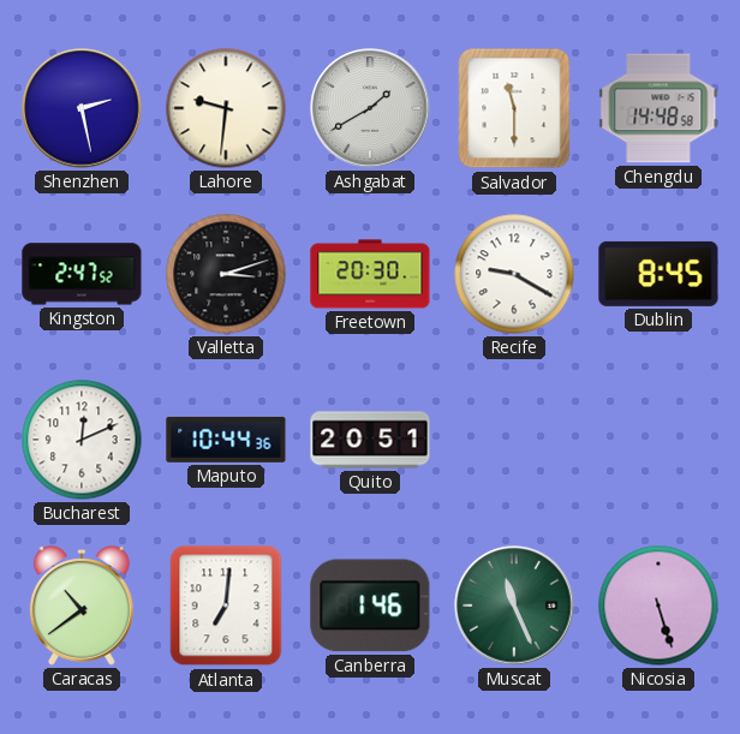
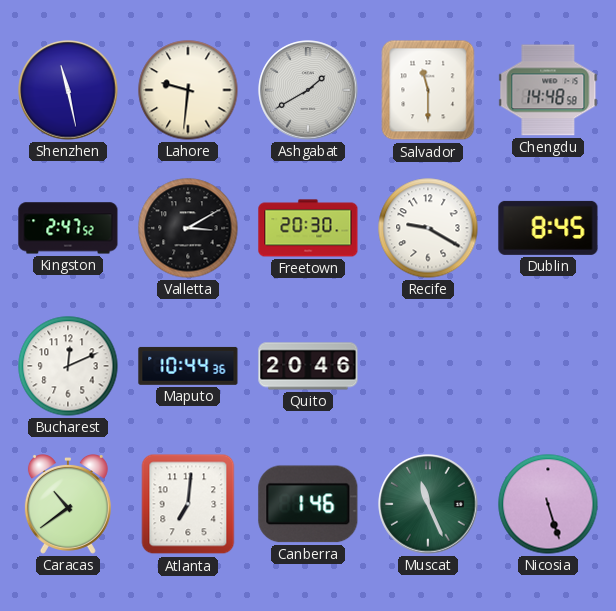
Shenzhen: 2:28 -> 11:28 (68, 90)
Valletta: 3:12 -> 3:10 (188, 228)
Quito: 20:51 -> 20:46 (308, 366)
